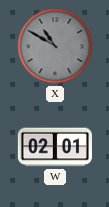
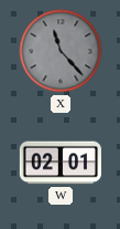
X: 10:50 -> 11:23 (61, 51)
